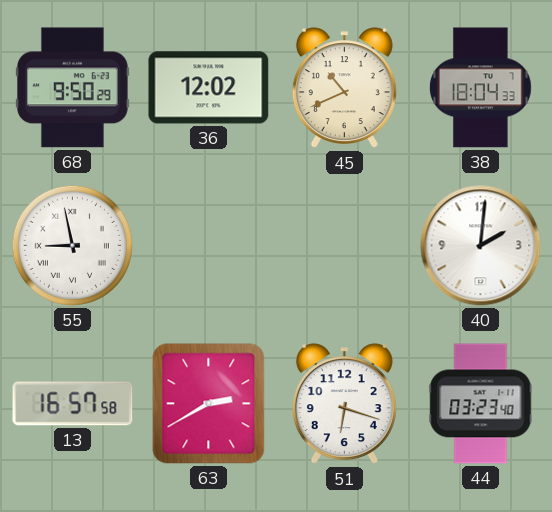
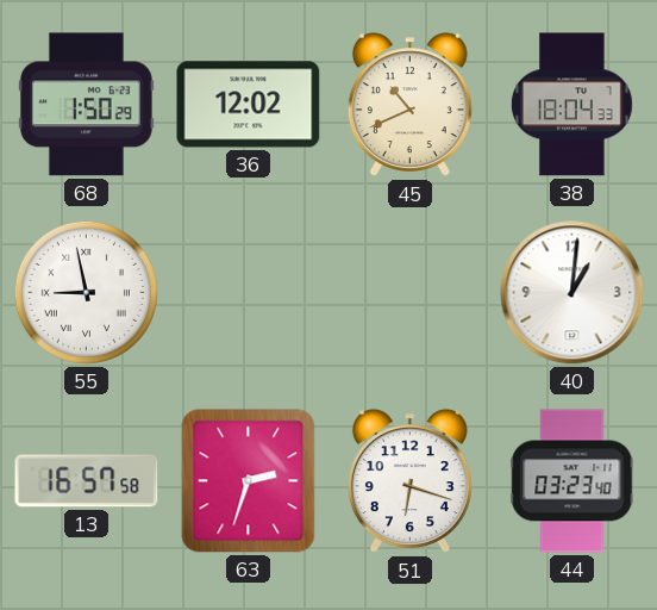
68: 9:50 -> 1:50 (86, 105)
40: 2:01 -> 1:01 (572, 293)
63: 2:40 -> 2:33 (249, 481)
